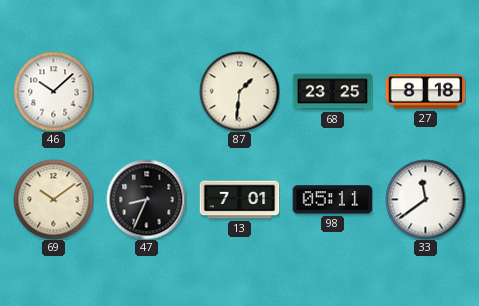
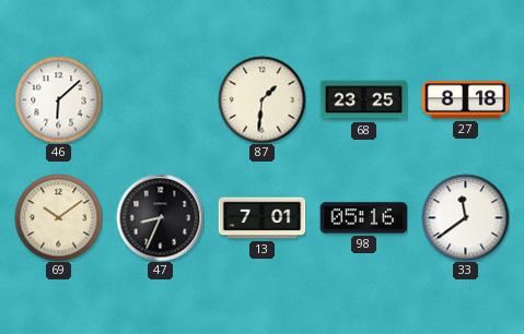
46: 10:08 -> 6:08 (58, 99)
98: 05:11 -> 05:16 (363, 218)
